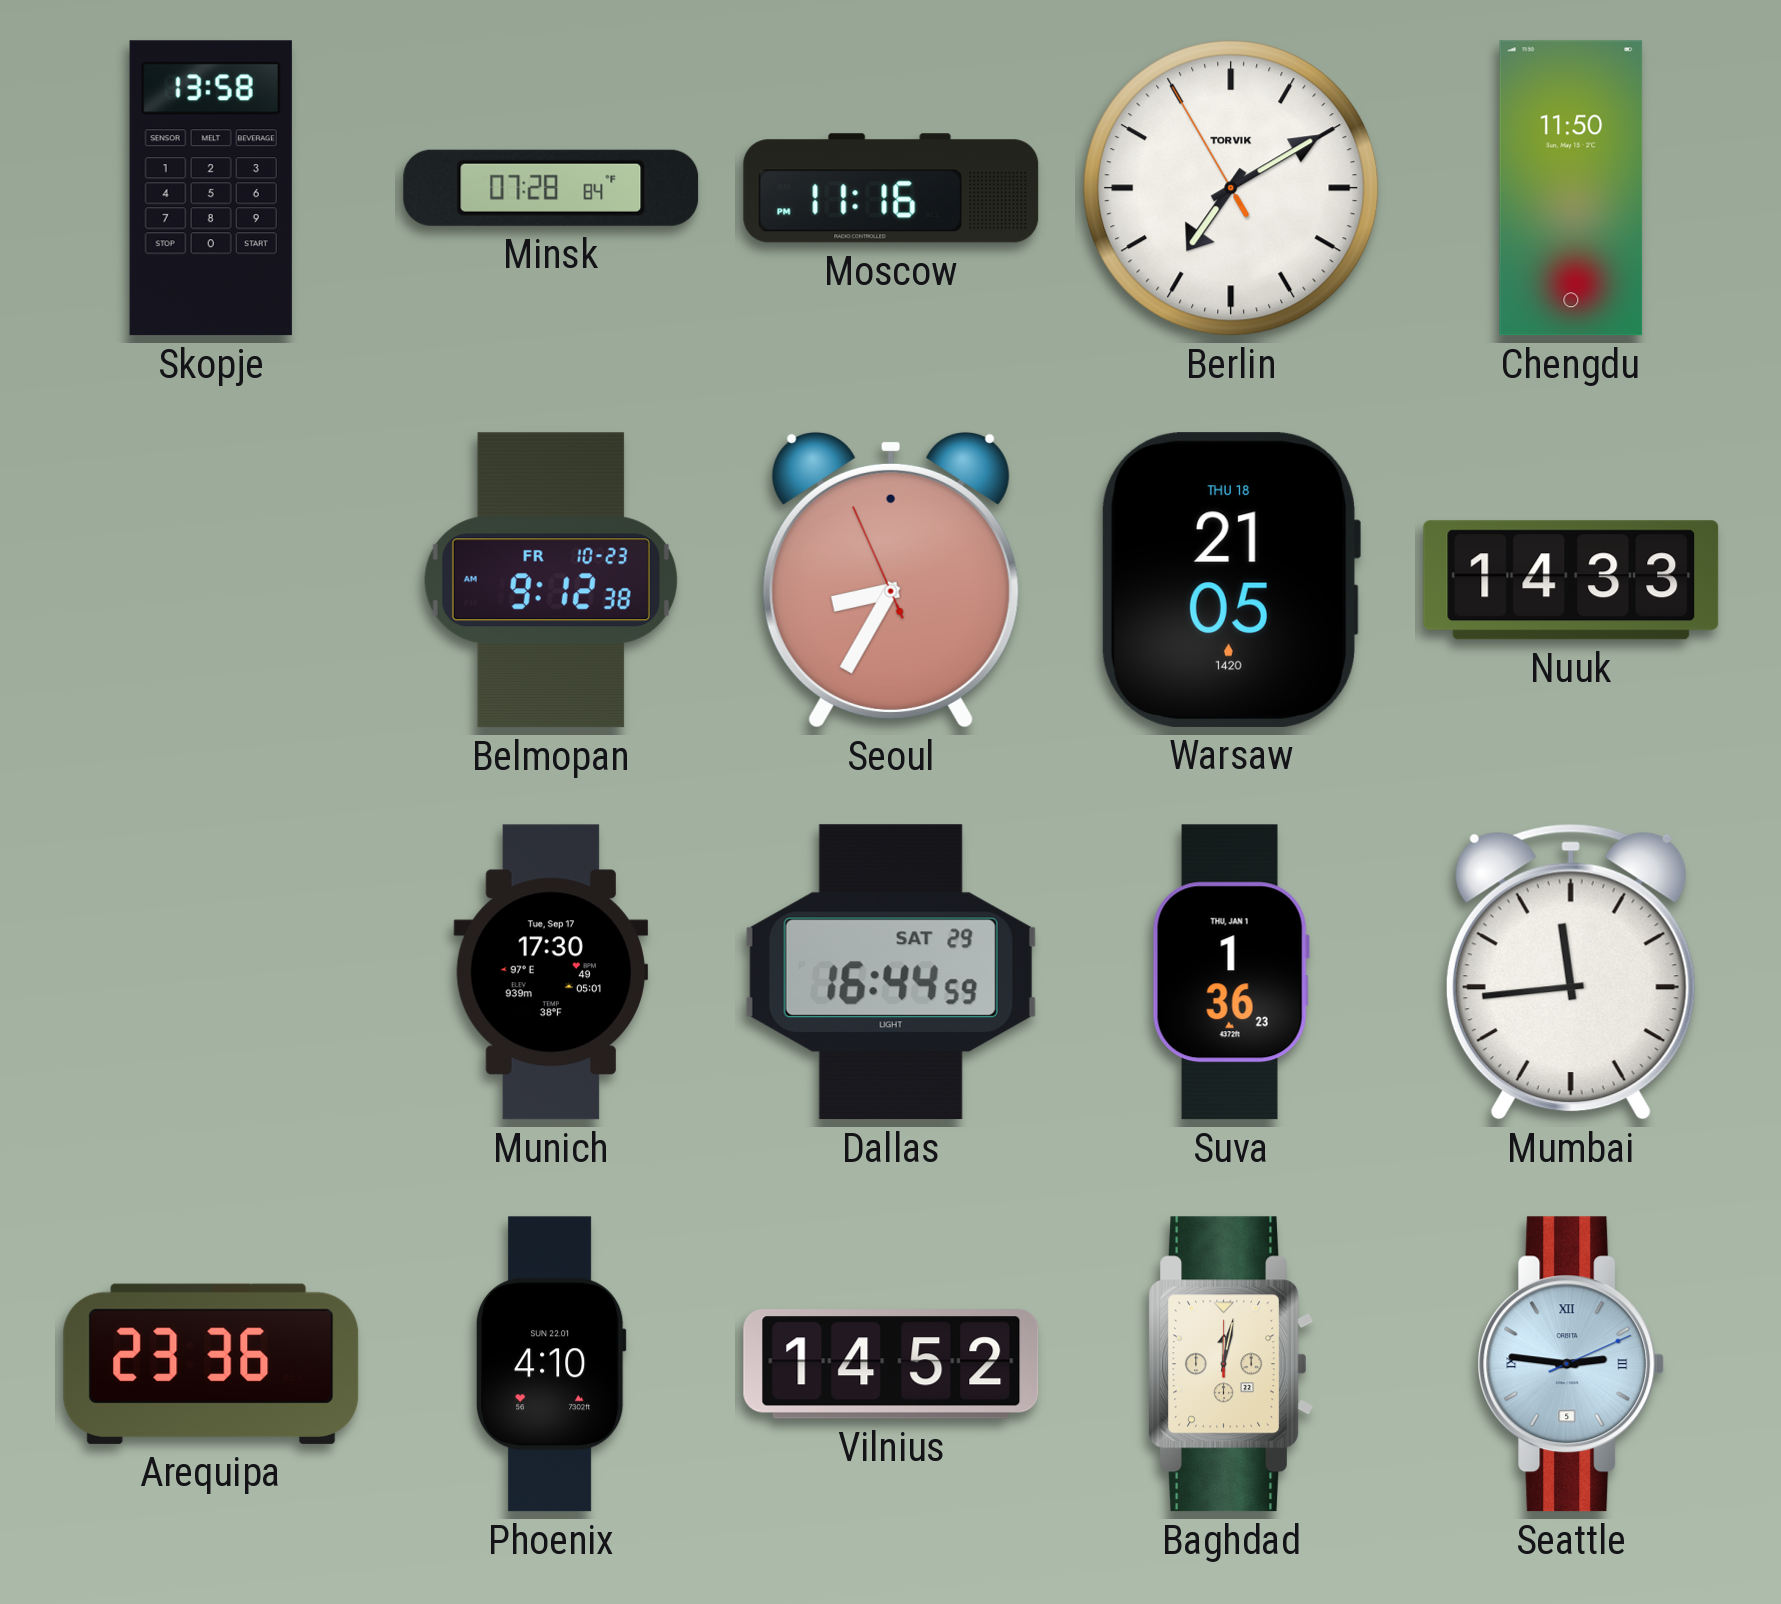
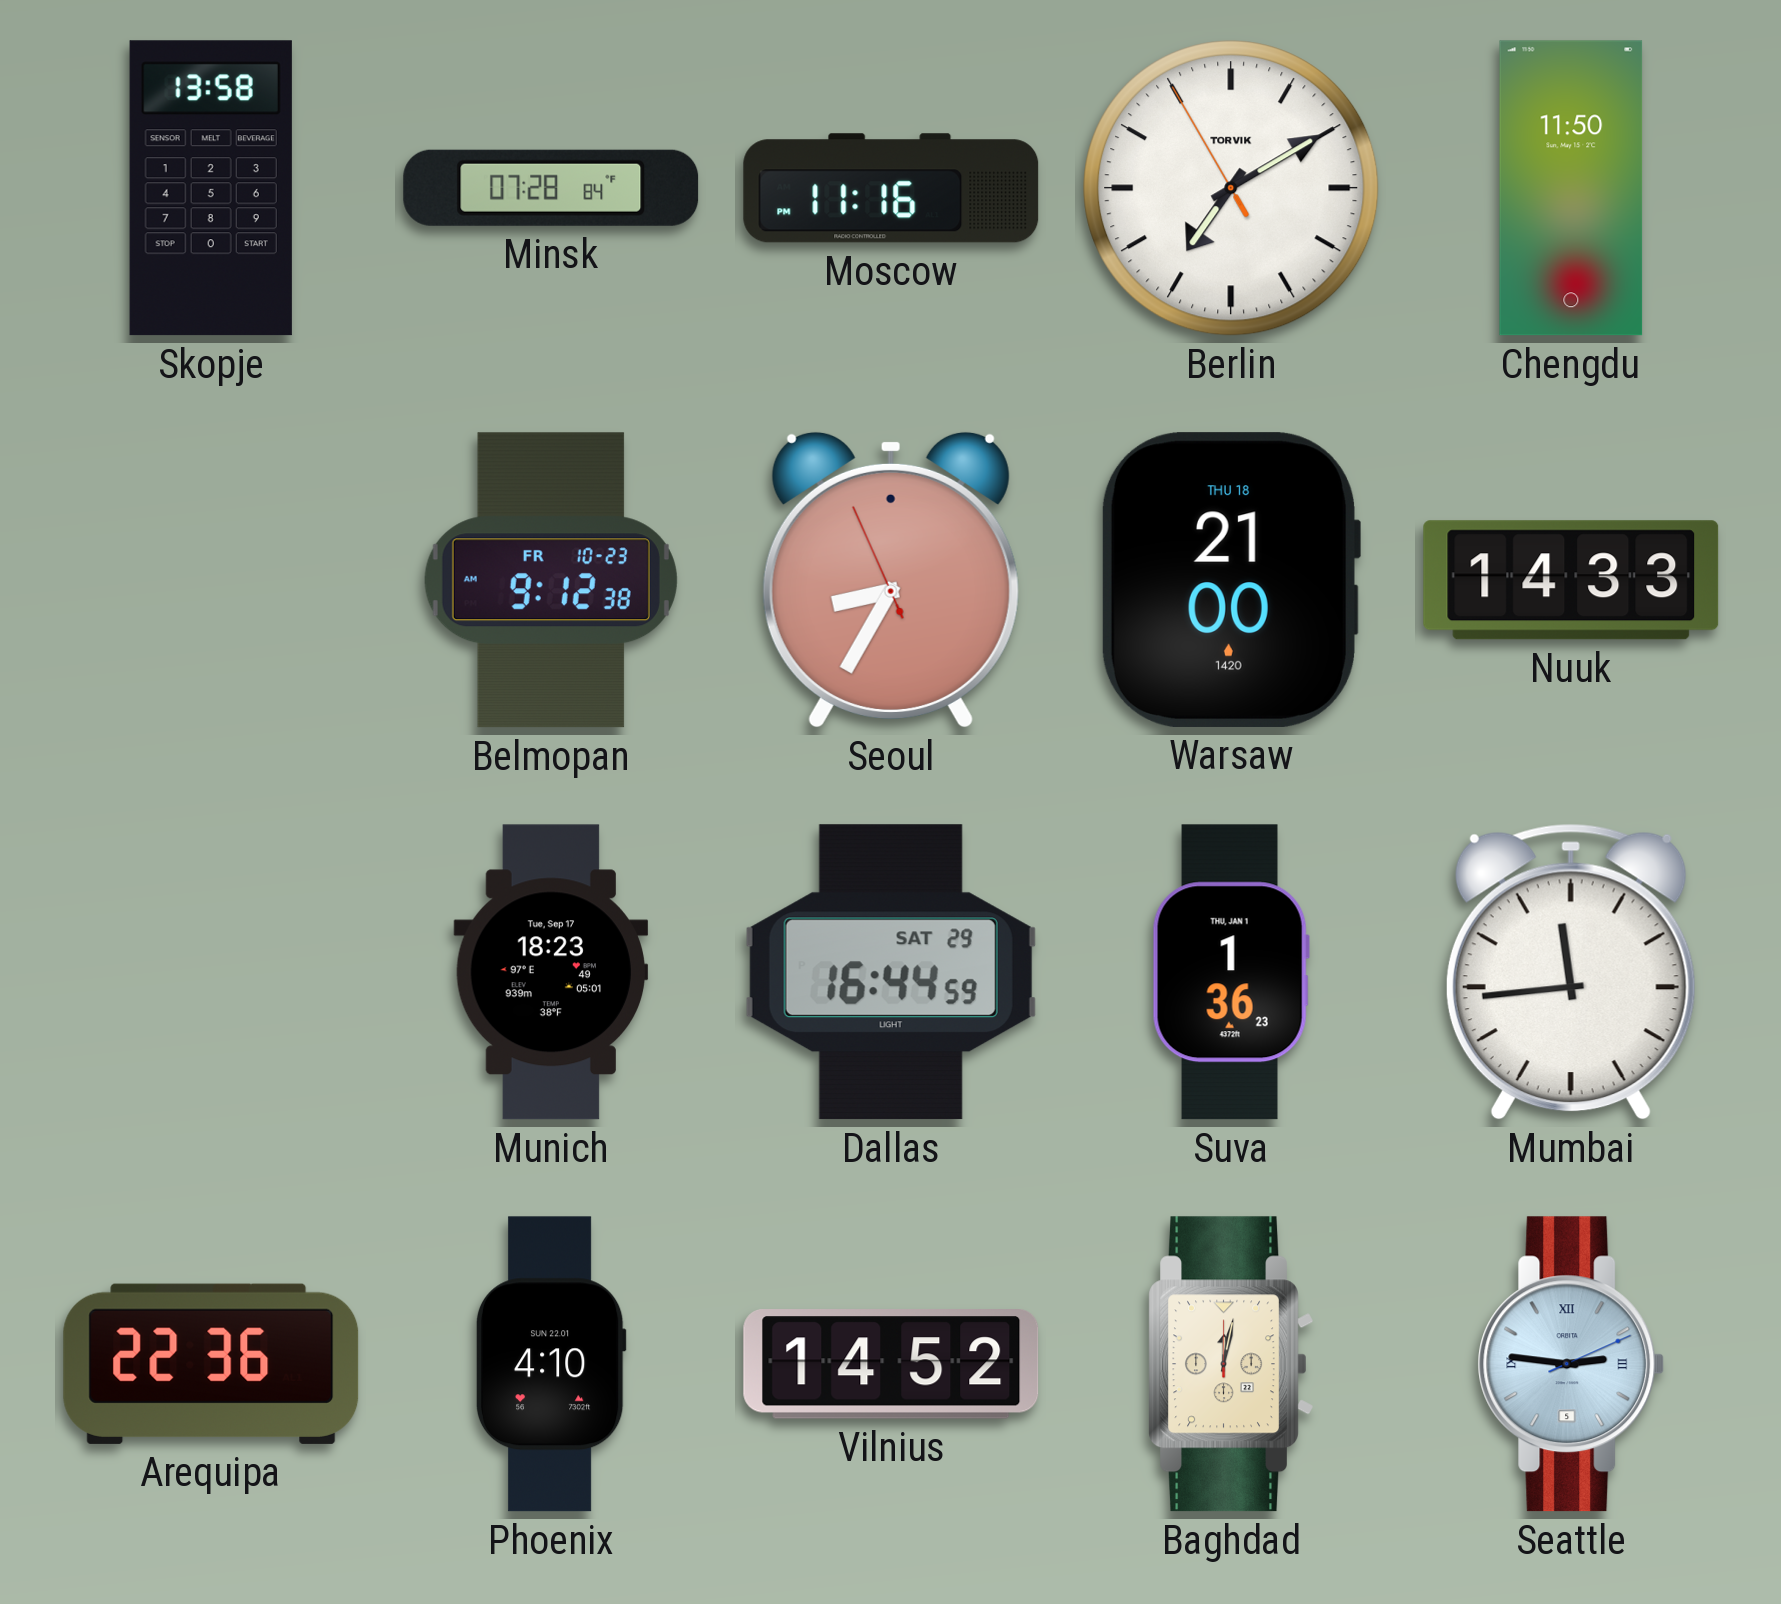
Warsaw: 21:05 -> 21:00 (1230, 580)
Munich: 17:30 -> 18:23 (551, 972)
Arequipa: 23:36 -> 22:36 (211, 1364)
